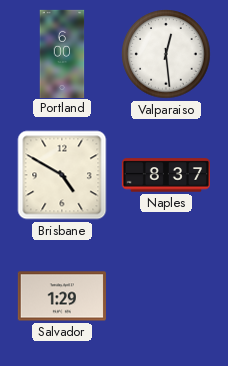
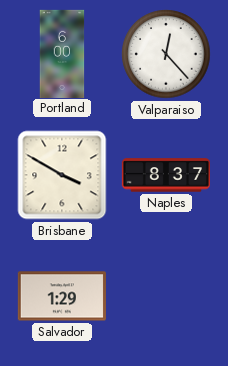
Valparaiso: 12:29 -> 12:23 (166, 54)
Brisbane: 4:50 -> 3:50 (62, 175)
